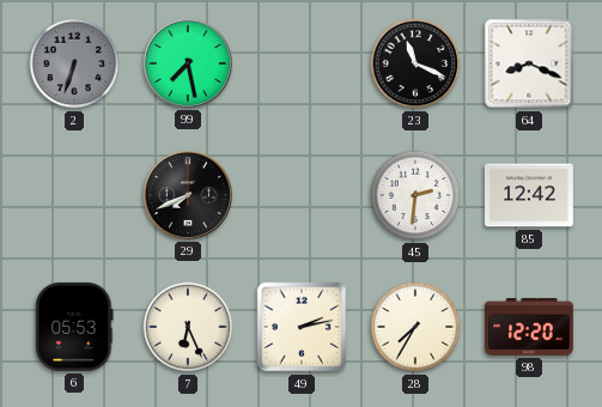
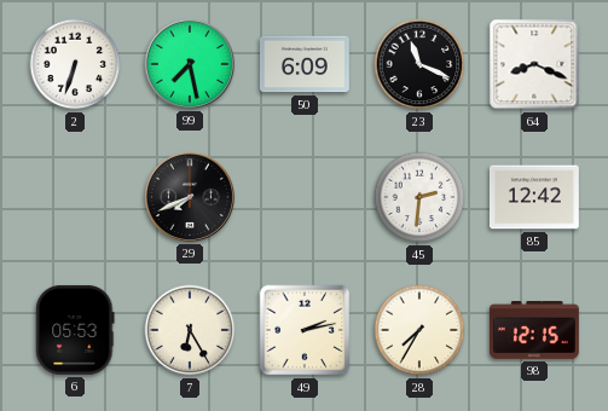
2 dial: grey -> white (75, 64)
50: none -> 6:09 (306, 64)
7: 6:26 -> 6:25 (190, 330)
98: 12:20 -> 12:15 (534, 331)
